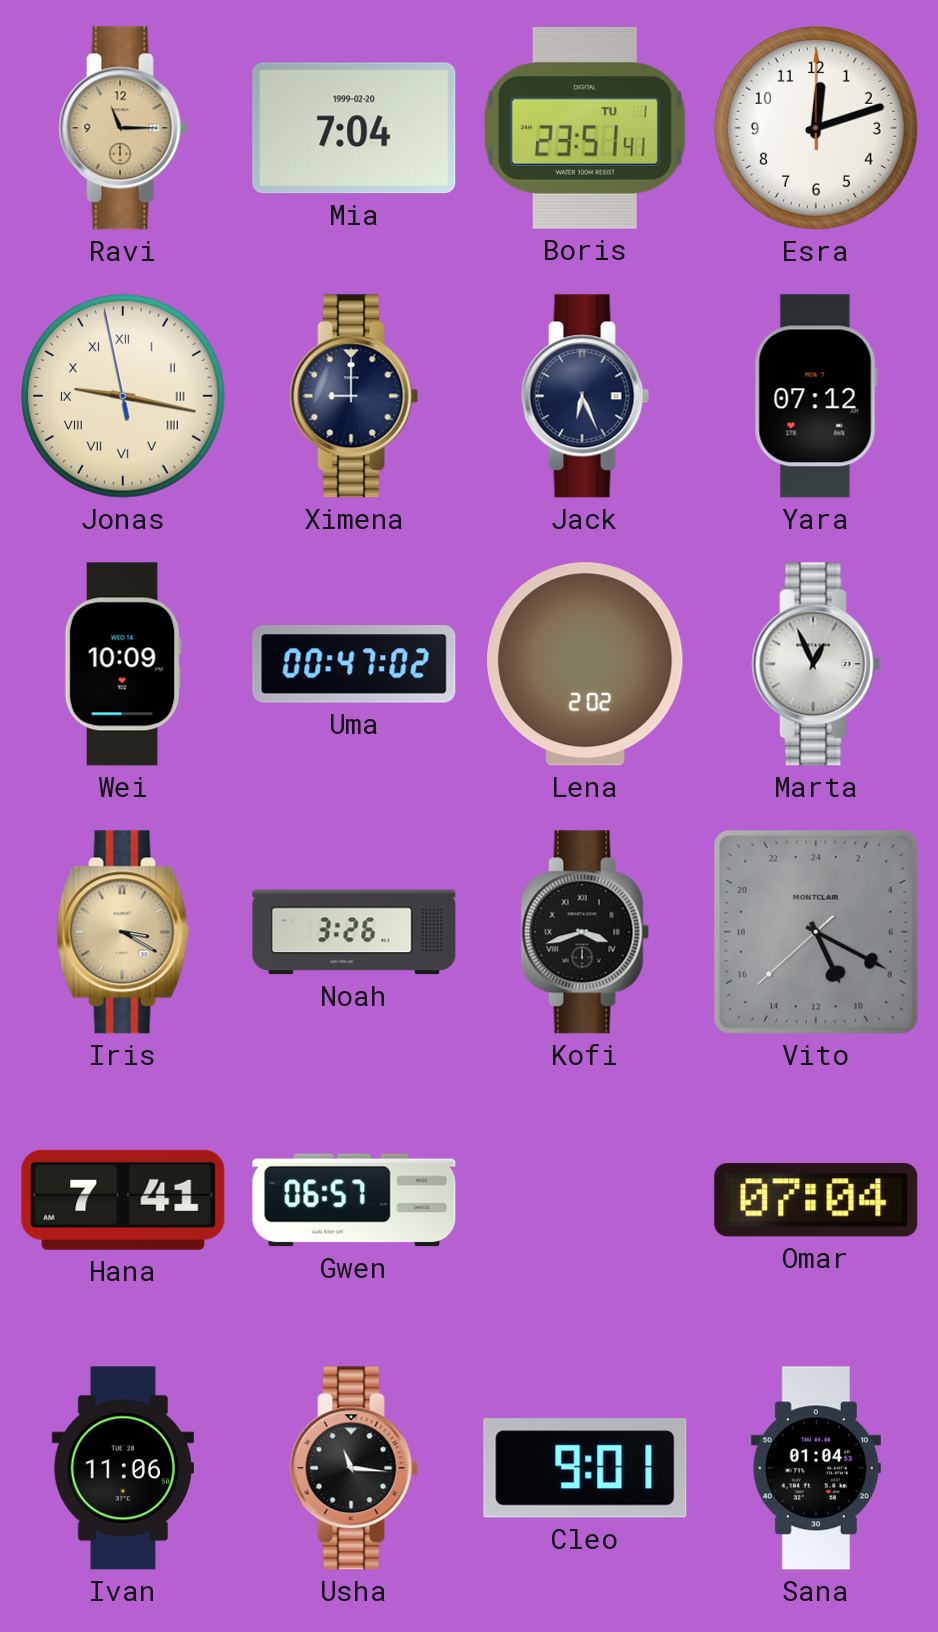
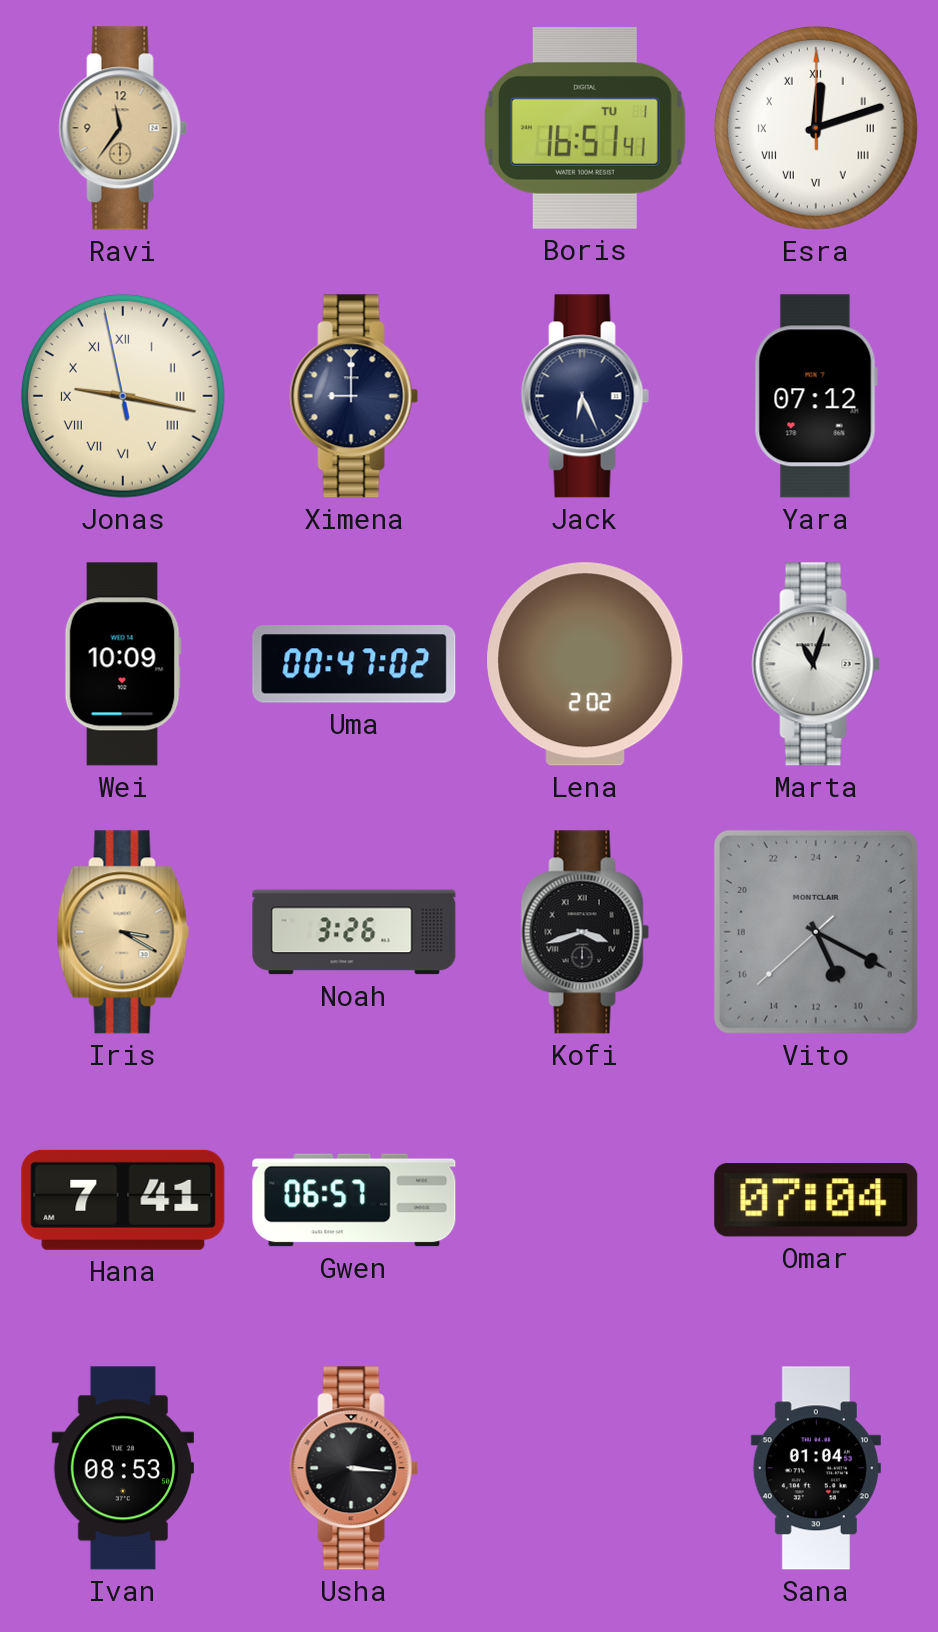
Ravi: 11:15 -> 11:36 (123, 128)
Mia: 7:04 -> none (354, 128)
Boris: 23:51 -> 16:51 (585, 128)
Esra numerals: Arabic -> Roman (816, 128)
Marta: 12:56 -> 11:03 (816, 664)
Ivan: 11:06 -> 08:53 (123, 1468)
Usha: 11:16 -> 3:16 (354, 1468)
Cleo: 9:01 -> none (585, 1468)
